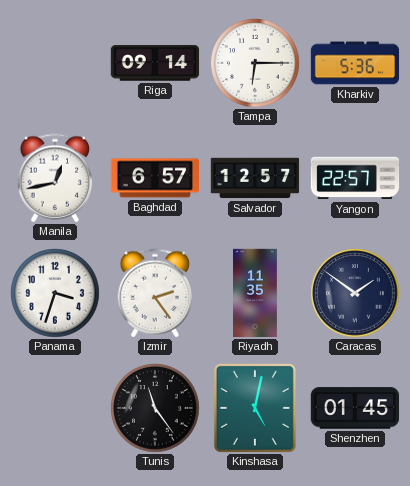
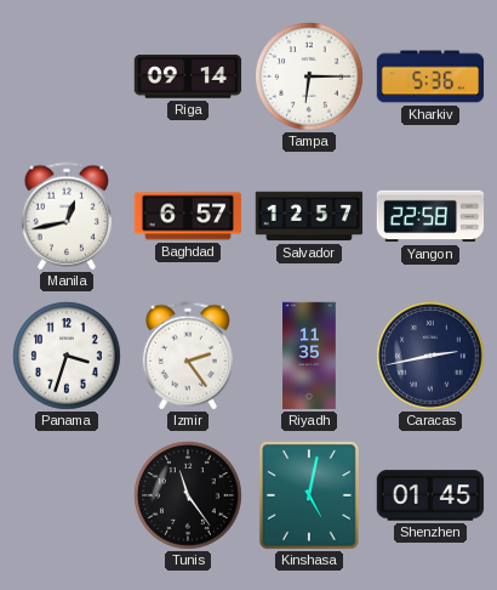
Yangon: 22:57 -> 22:58 (430, 216)
Caracas: 1:51 -> 2:43 (430, 356)
